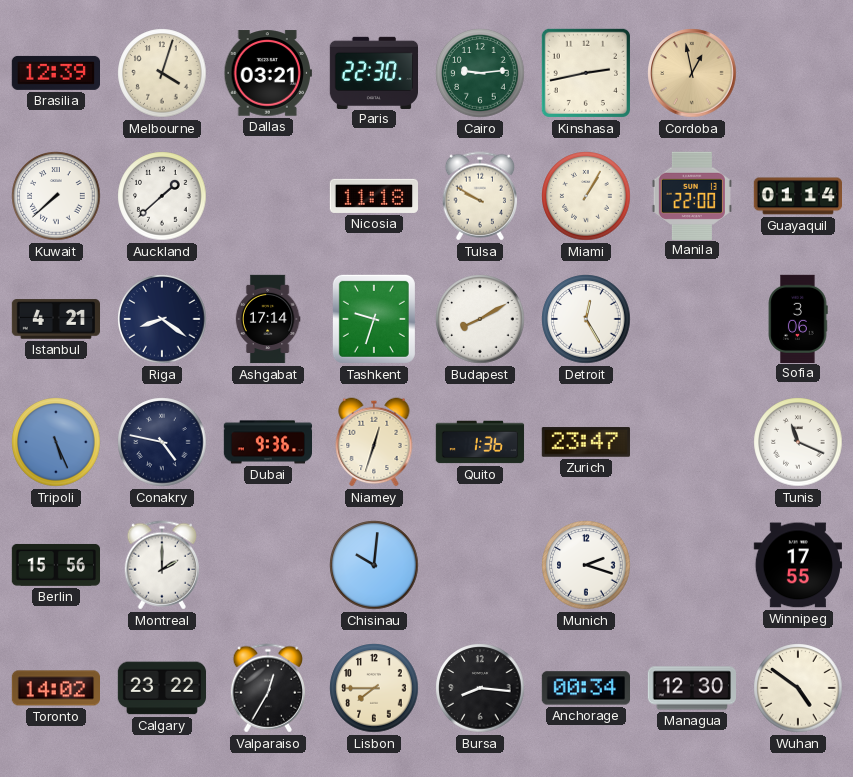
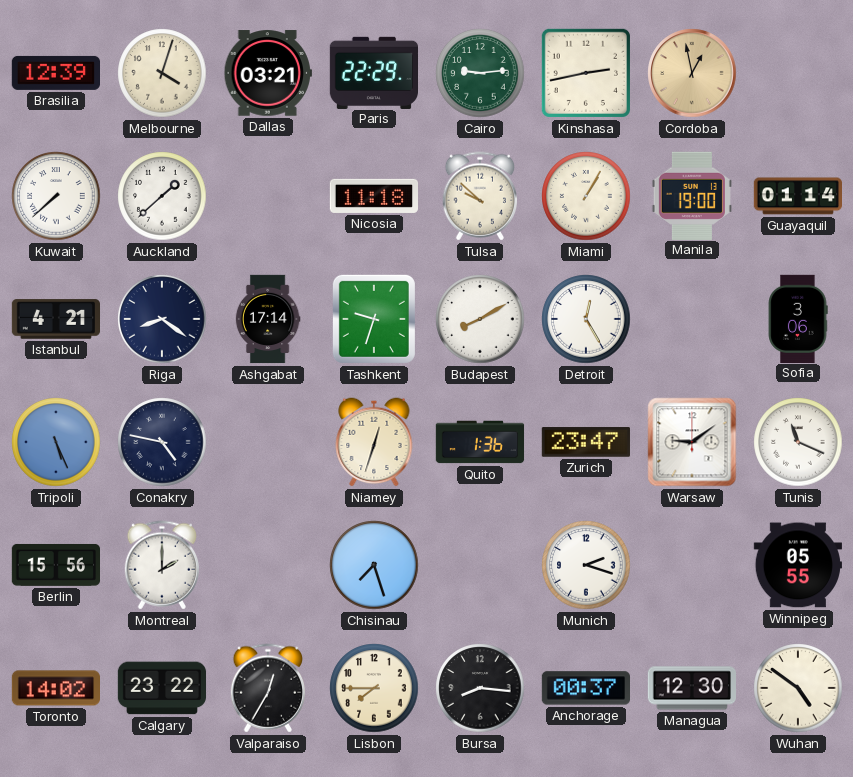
Paris: 22:30 -> 22:29 (373, 72)
Tulsa: 9:50 -> 9:52 (479, 196)
Manila: 22:00 -> 19:00 (692, 195)
Dubai: 9:36 -> none (268, 442)
Warsaw: none -> 9:09 (692, 442)
Chisinau: 10:01 -> 7:27 (374, 565)
Winnipeg: 17:55 -> 05:55 (797, 565)
Anchorage: 00:34 -> 00:37 (585, 688)
